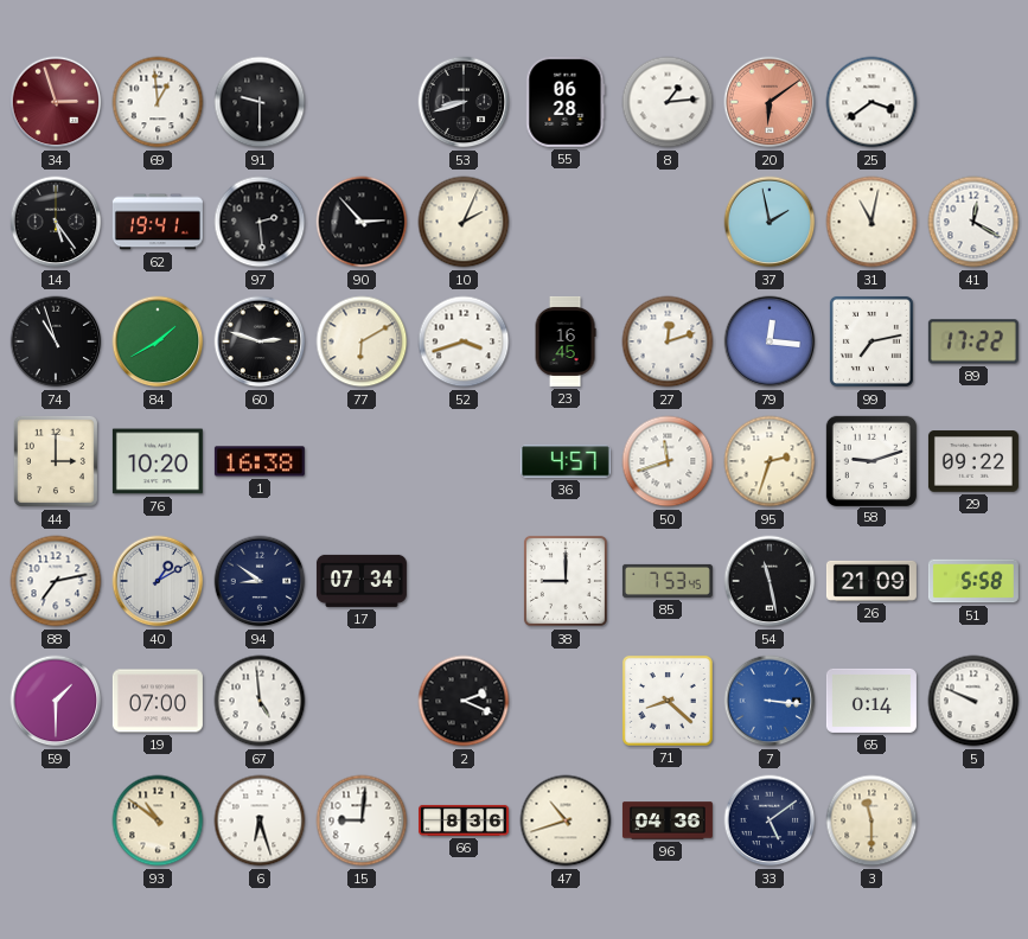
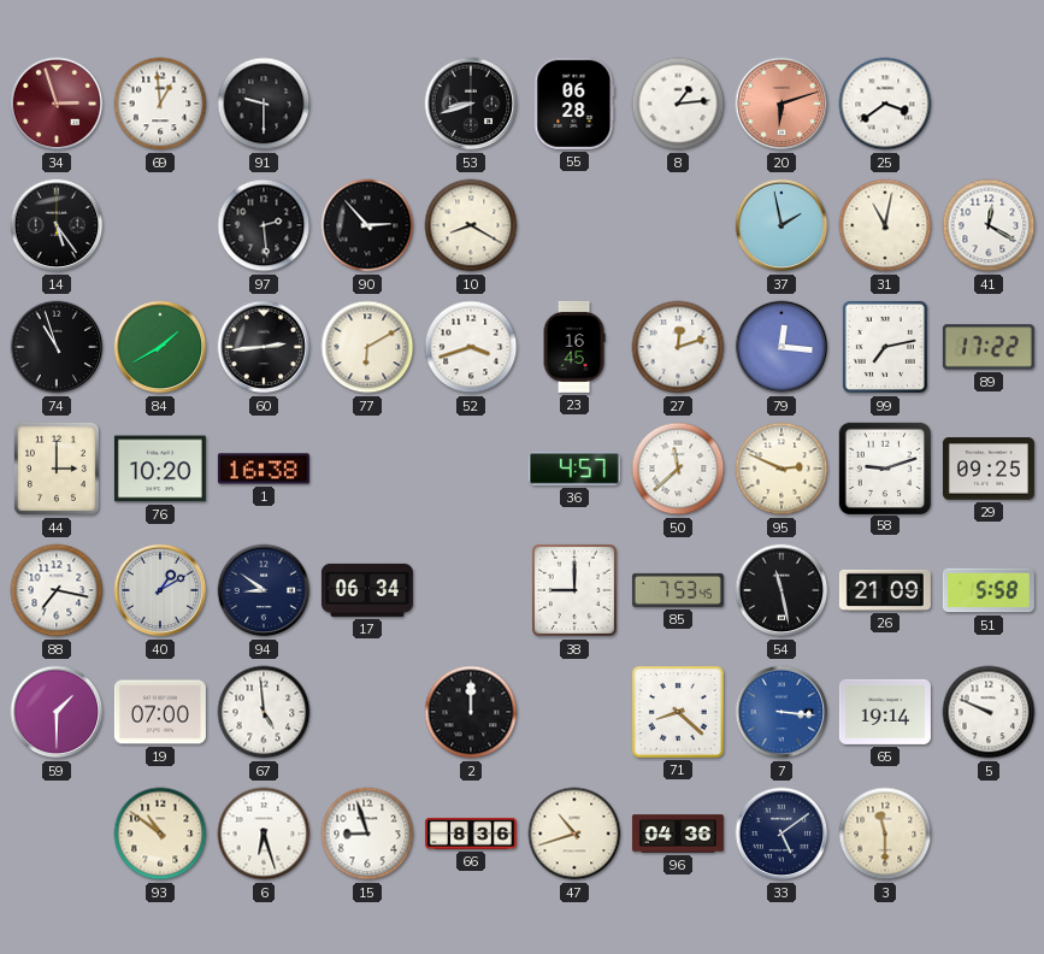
20: 6:09 -> 6:12 (781, 104)
62: 19:41 -> none (158, 222)
10: 2:04 -> 8:20 (471, 225)
60: 2:48 -> 2:44 (264, 347)
50: 11:42 -> 11:38 (678, 469)
95: 2:33 -> 2:49 (781, 469)
29: 09:22 -> 09:25 (989, 469)
88: 7:13 -> 7:17 (57, 590)
17: 07:34 -> 06:34 (367, 590)
2: 2:19 -> 12:00 (471, 712)
65: 0:14 -> 19:14 (885, 712)
15: 9:01 -> 8:57 (367, 834)
